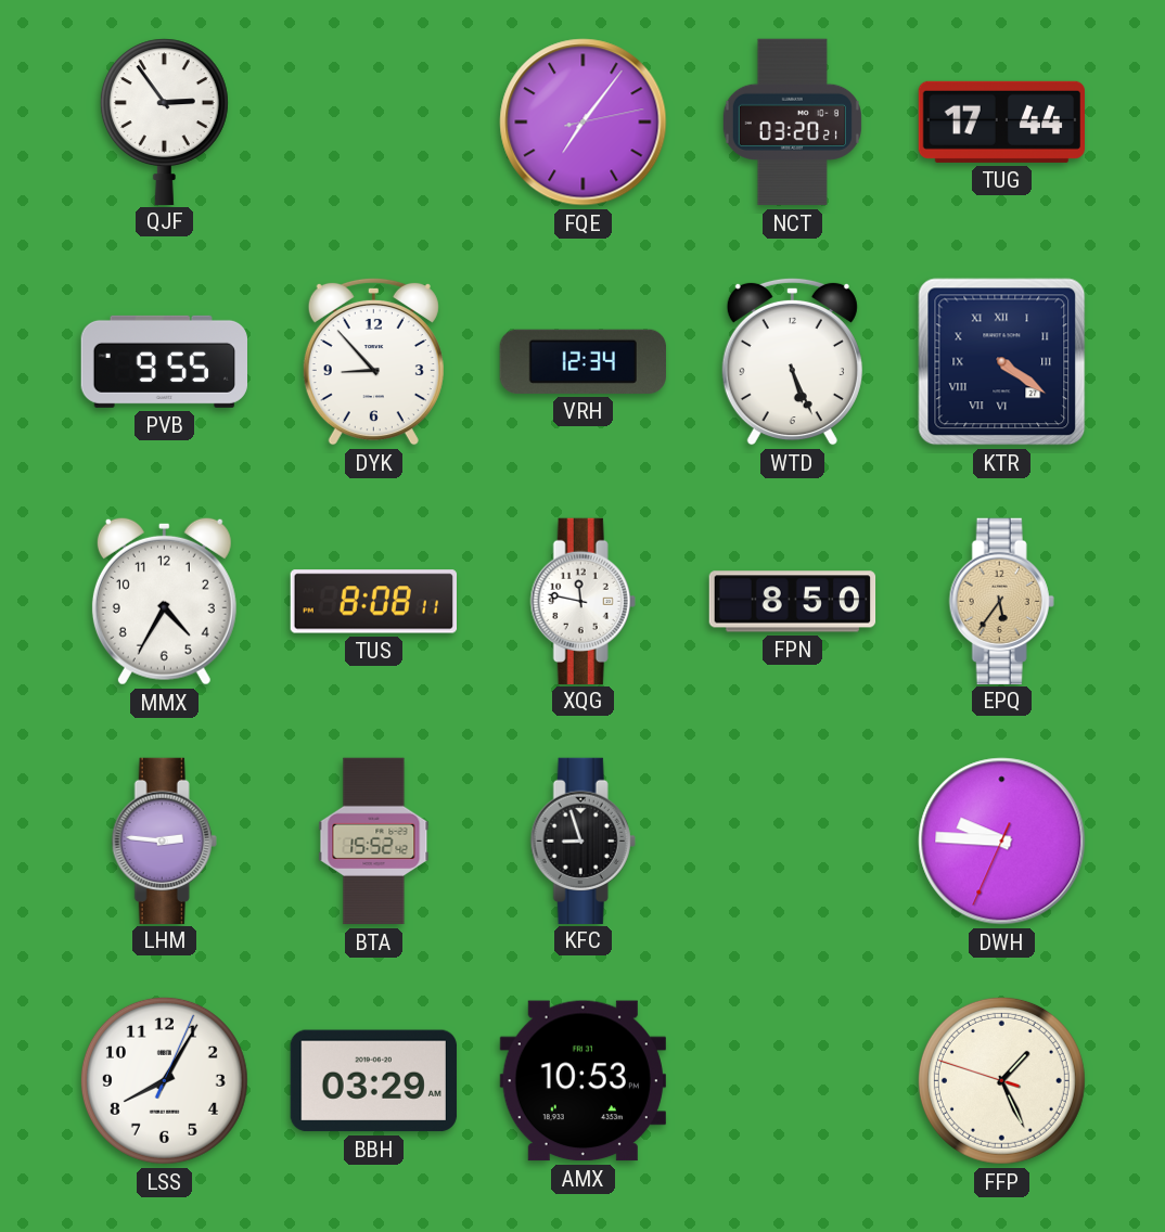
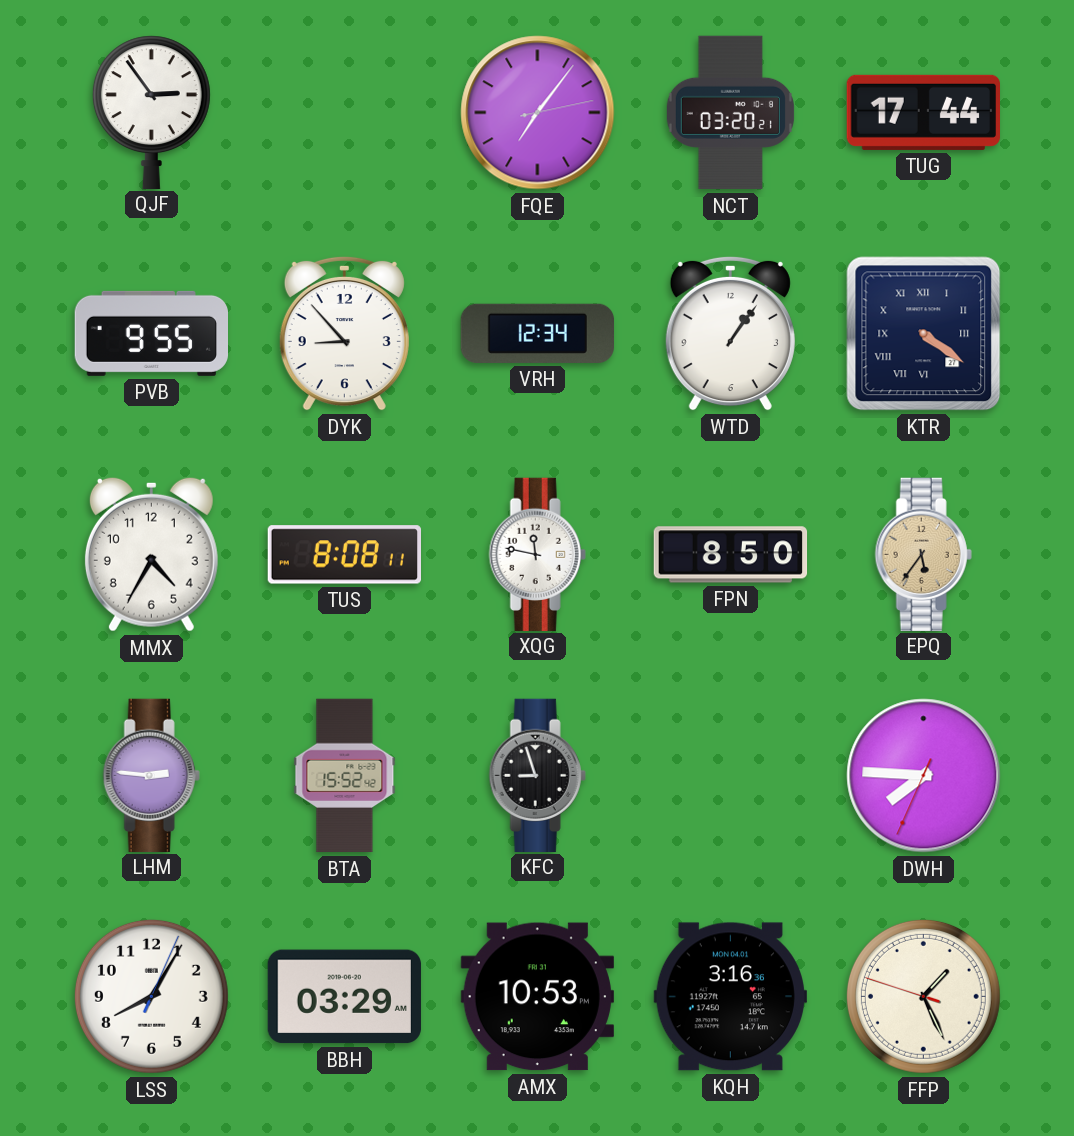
WTD: 5:26 -> 1:06 (730, 333)
DWH: 9:45 -> 7:45 (924, 776)
KQH: none -> 3:16 (730, 997)
